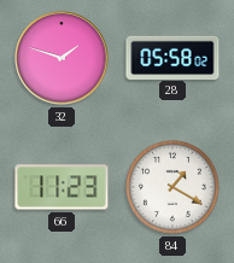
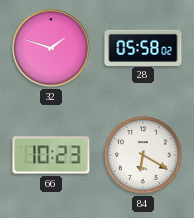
66: 11:23 -> 10:23 (51, 155)
84: 1:20 -> 6:20 (144, 156)
